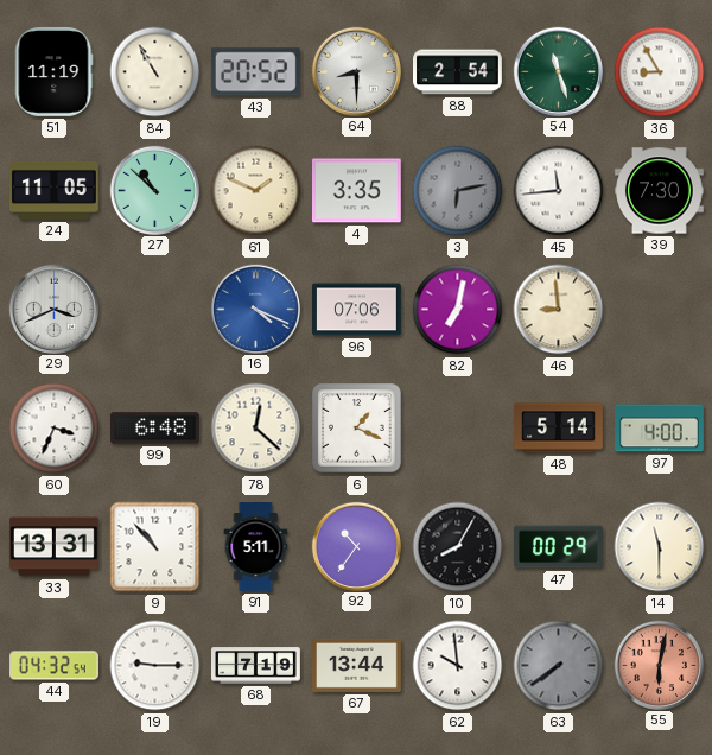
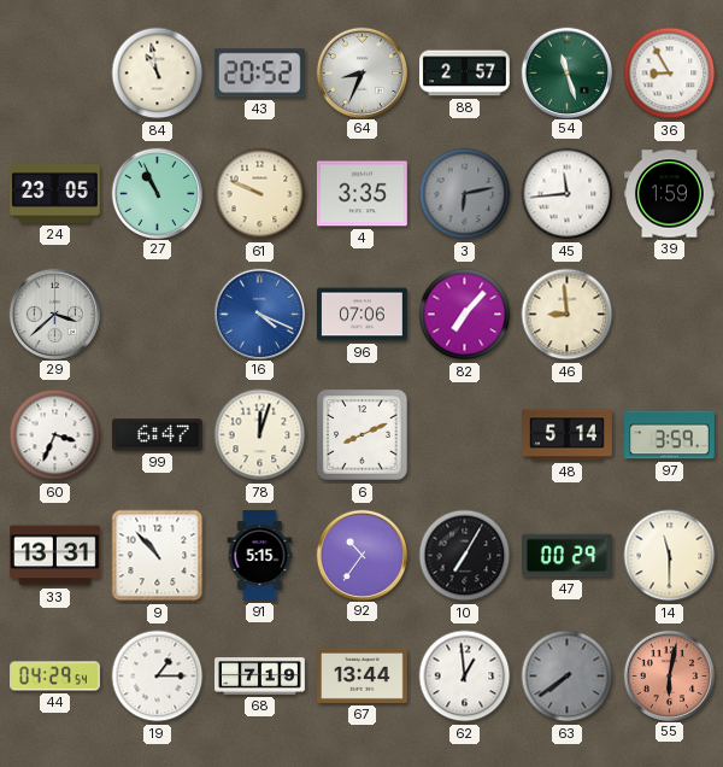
51: 11:19 -> none (55, 71)
84: 10:55 -> 10:58 (158, 74)
64: 8:30 -> 8:34 (361, 72)
88: 2:54 -> 2:57 (465, 74)
24: 11:05 -> 23:05 (55, 193)
27: 10:52 -> 10:56 (157, 193)
61: 1:49 -> 9:49 (260, 194)
39: 7:30 -> 1:59 (670, 194)
29: 3:41 -> 3:38 (54, 314)
82: 7:02 -> 7:07 (465, 315)
99: 6:48 -> 6:47 (158, 435)
78: 12:22 -> 12:03 (260, 435)
6: 1:19 -> 8:11 (363, 435)
97: 4:00 -> 3:59 (670, 435)
91: 5:11 -> 5:15 (260, 556)
10: 8:05 -> 7:05 (465, 556)
44: 04:32 -> 04:29 (55, 677)
19: 9:15 -> 1:15 (158, 677)
62: 9:59 -> 12:59 (465, 677)
